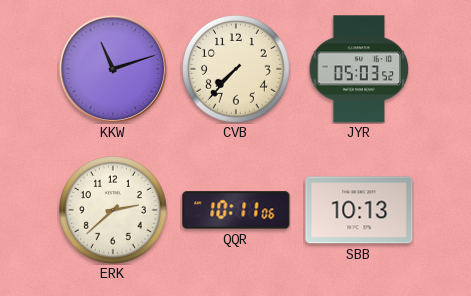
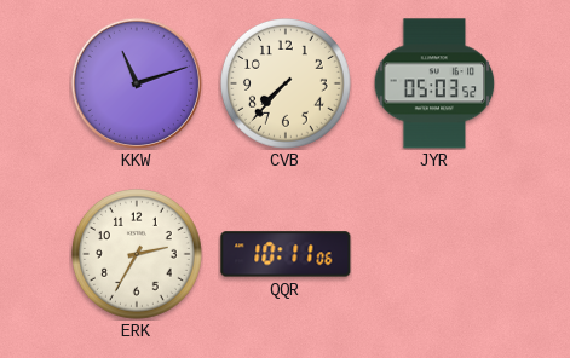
ERK: 2:38 -> 2:35 (138, 255)
SBB: 10:13 -> none (359, 210)
